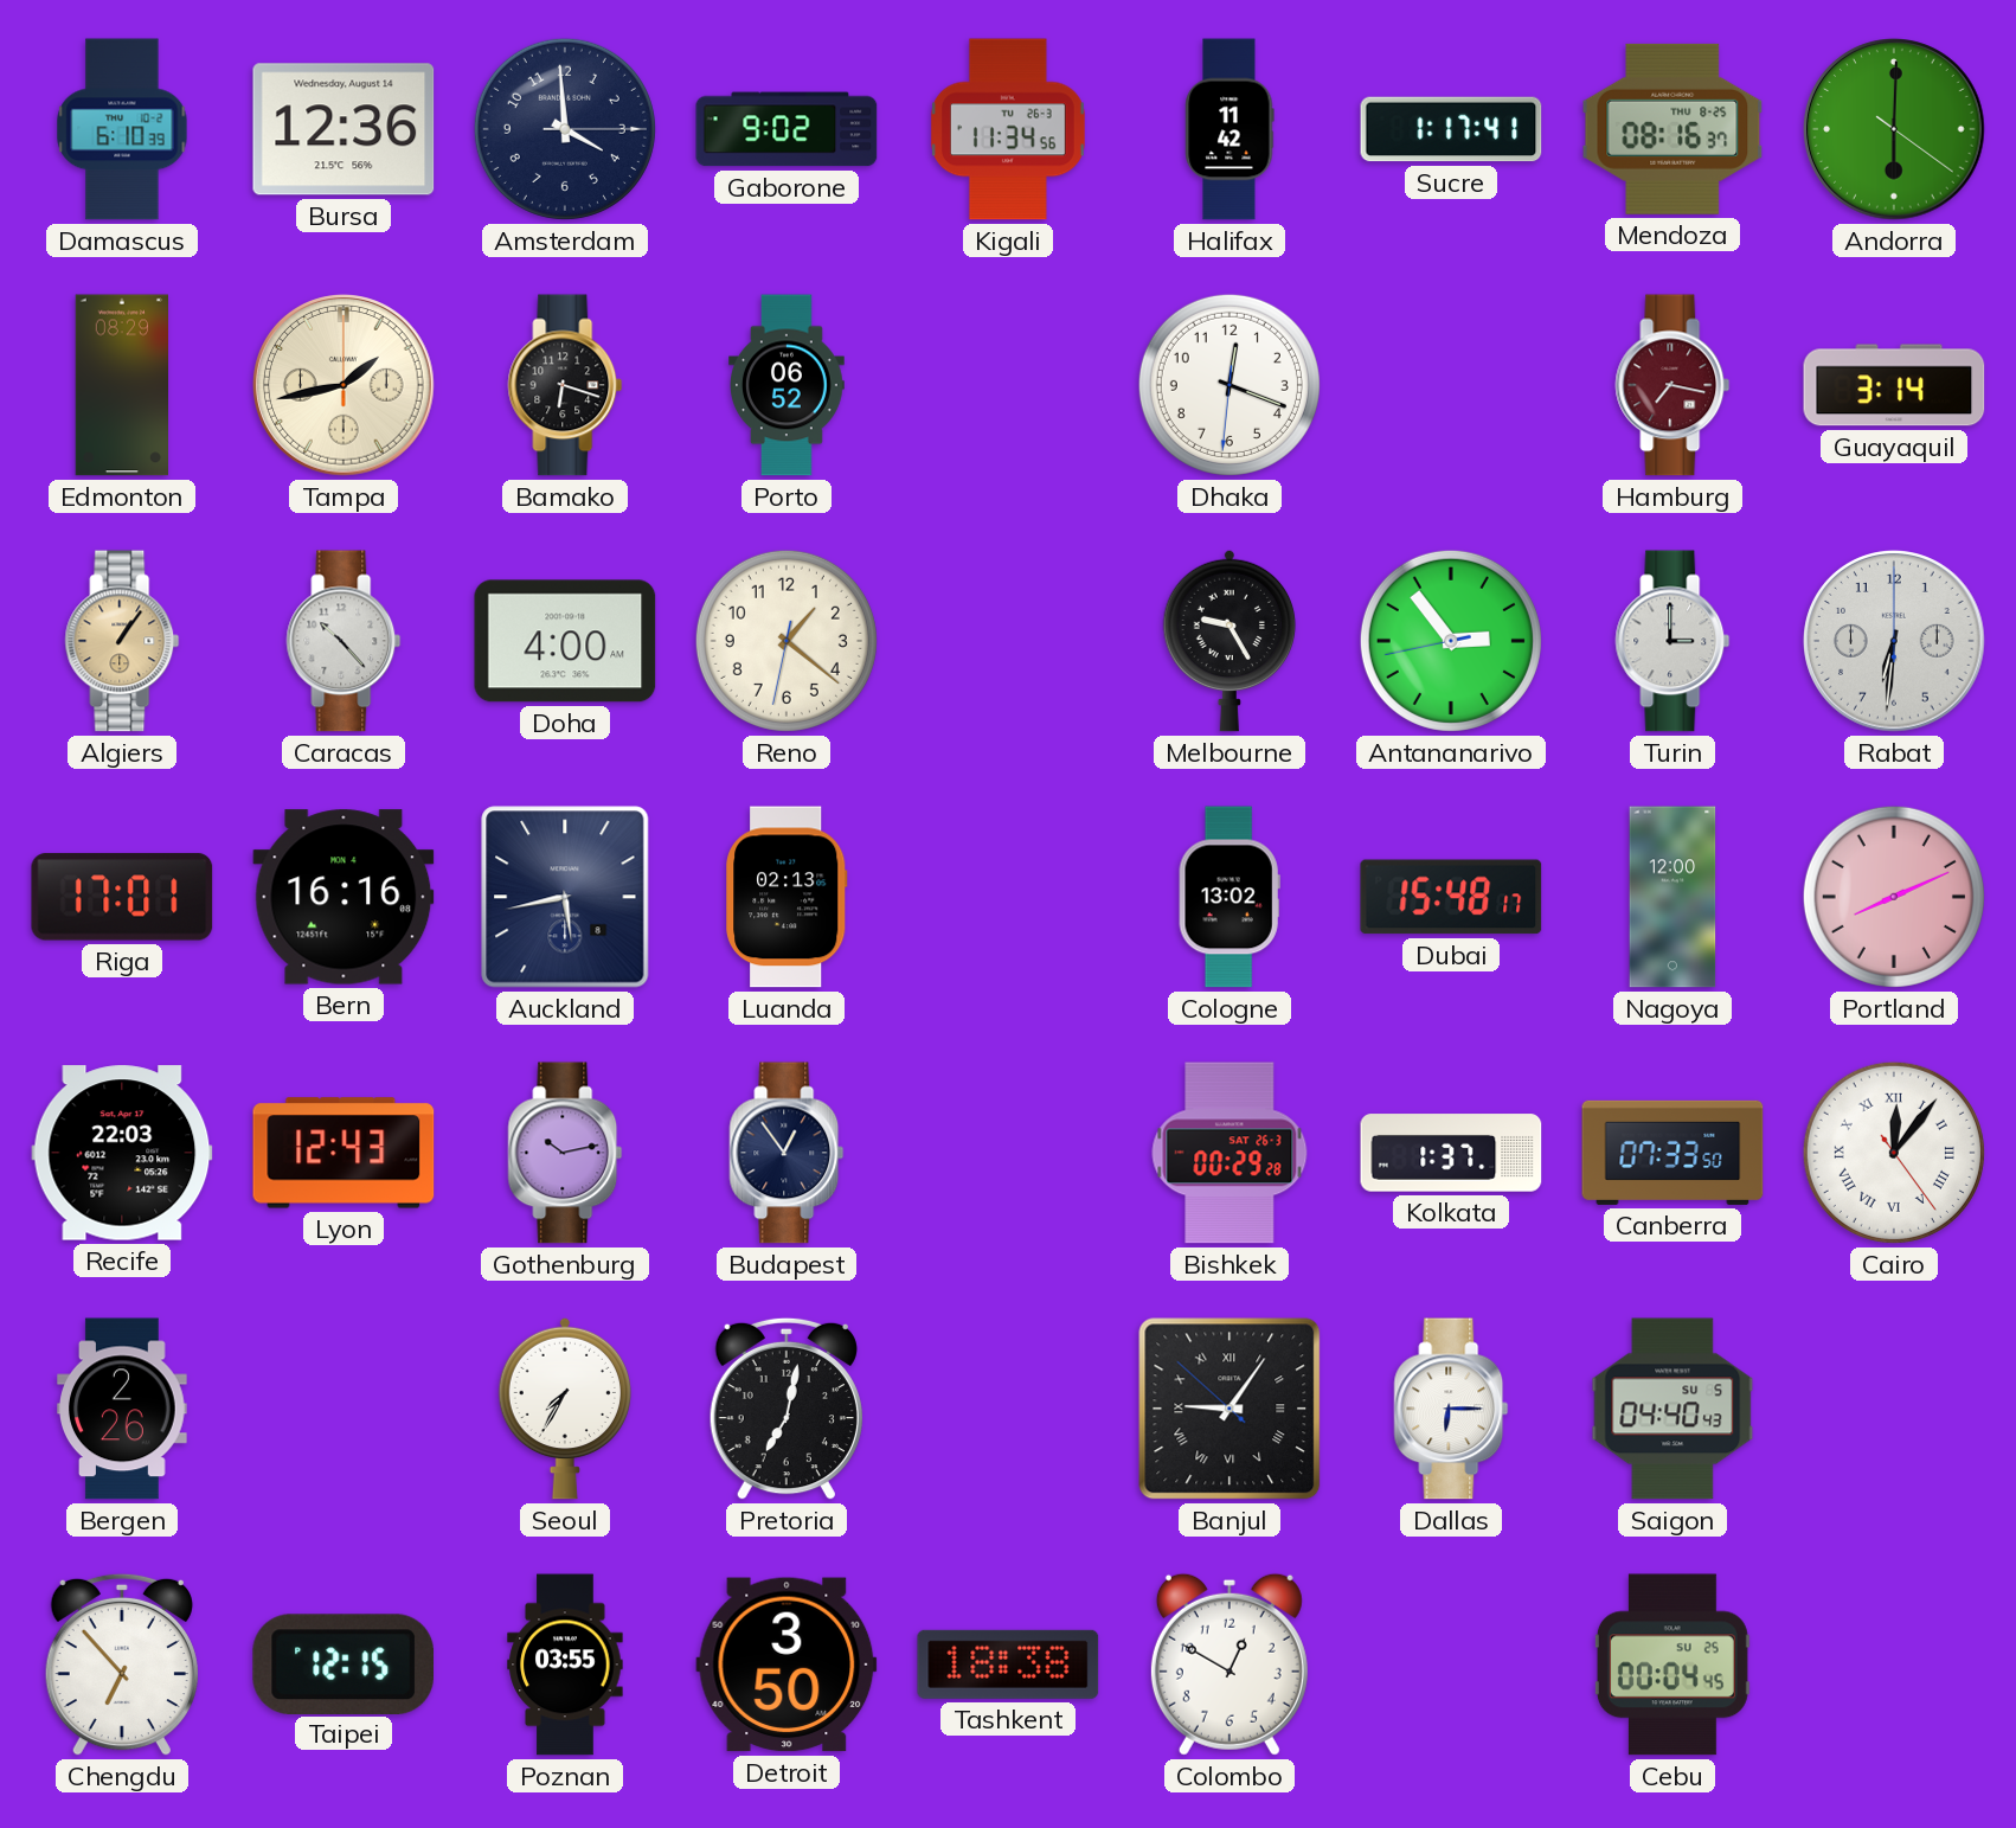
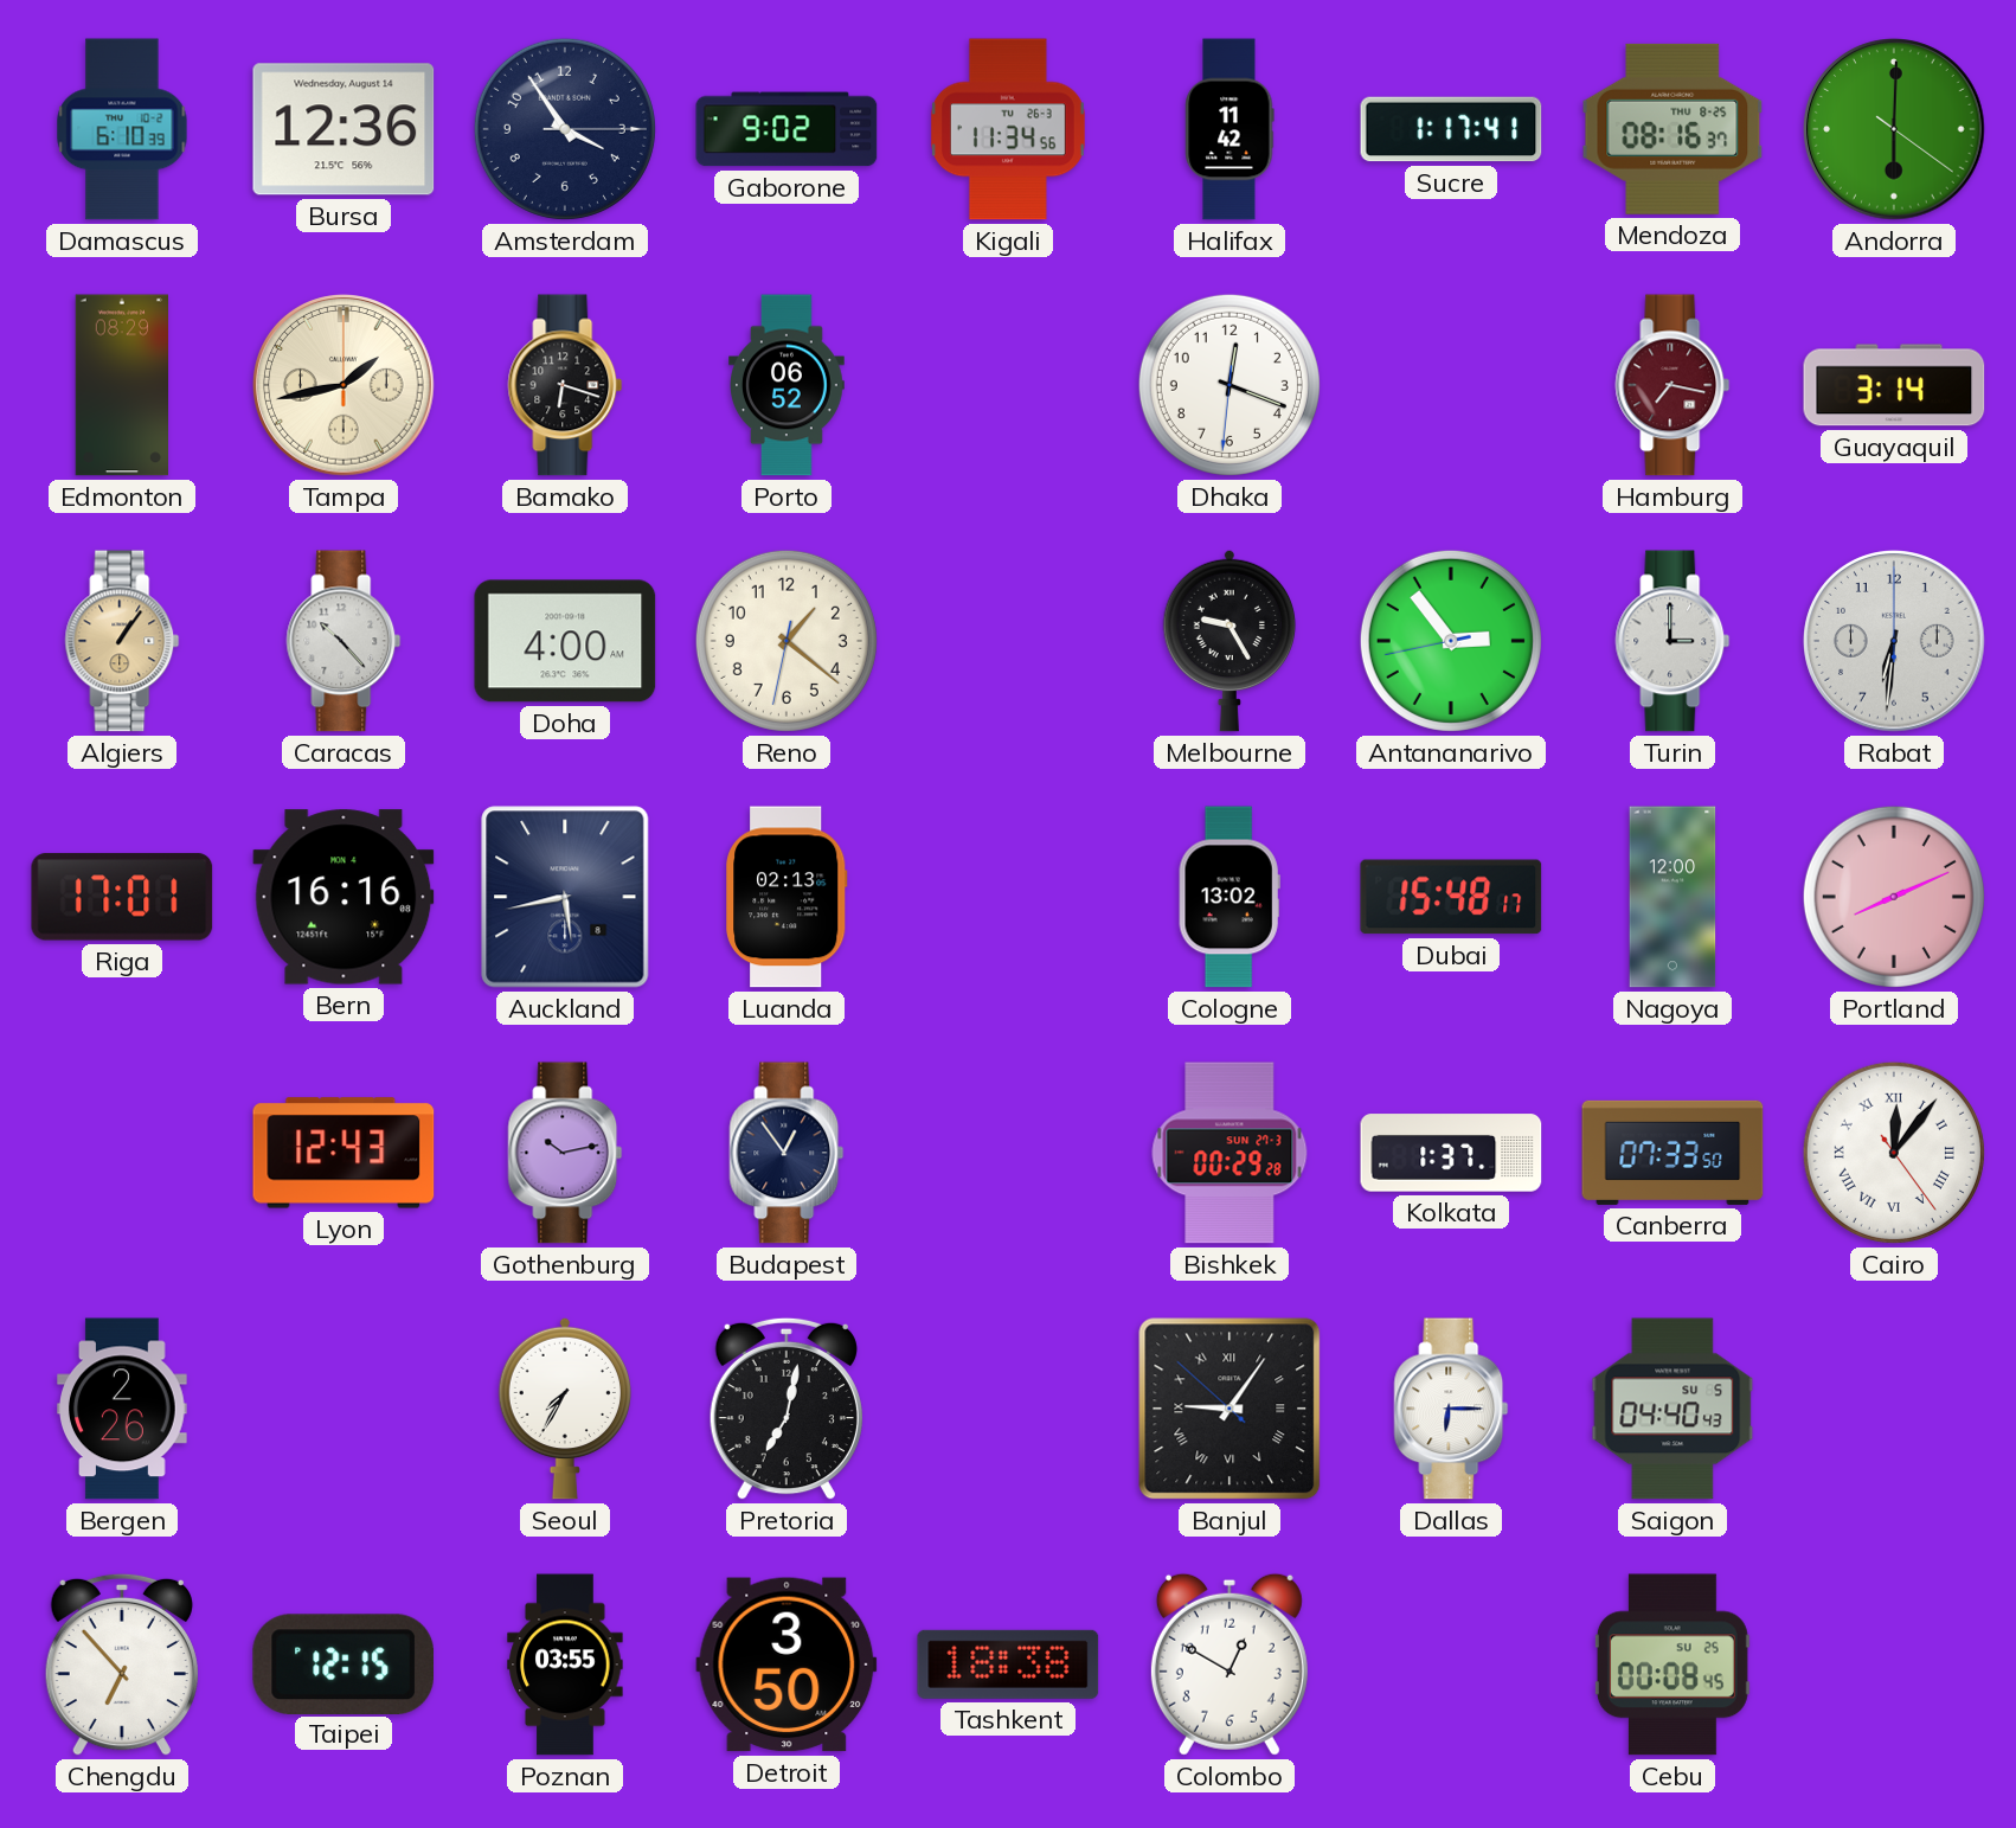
Amsterdam: 3:59 -> 3:54 (565, 129)
Recife: 22:03 -> none (122, 1153)
Bishkek date: SAT 26-3 -> SUN 27-3 (1229, 1153)
Cebu: 00:04 -> 00:08 (1672, 1665)
